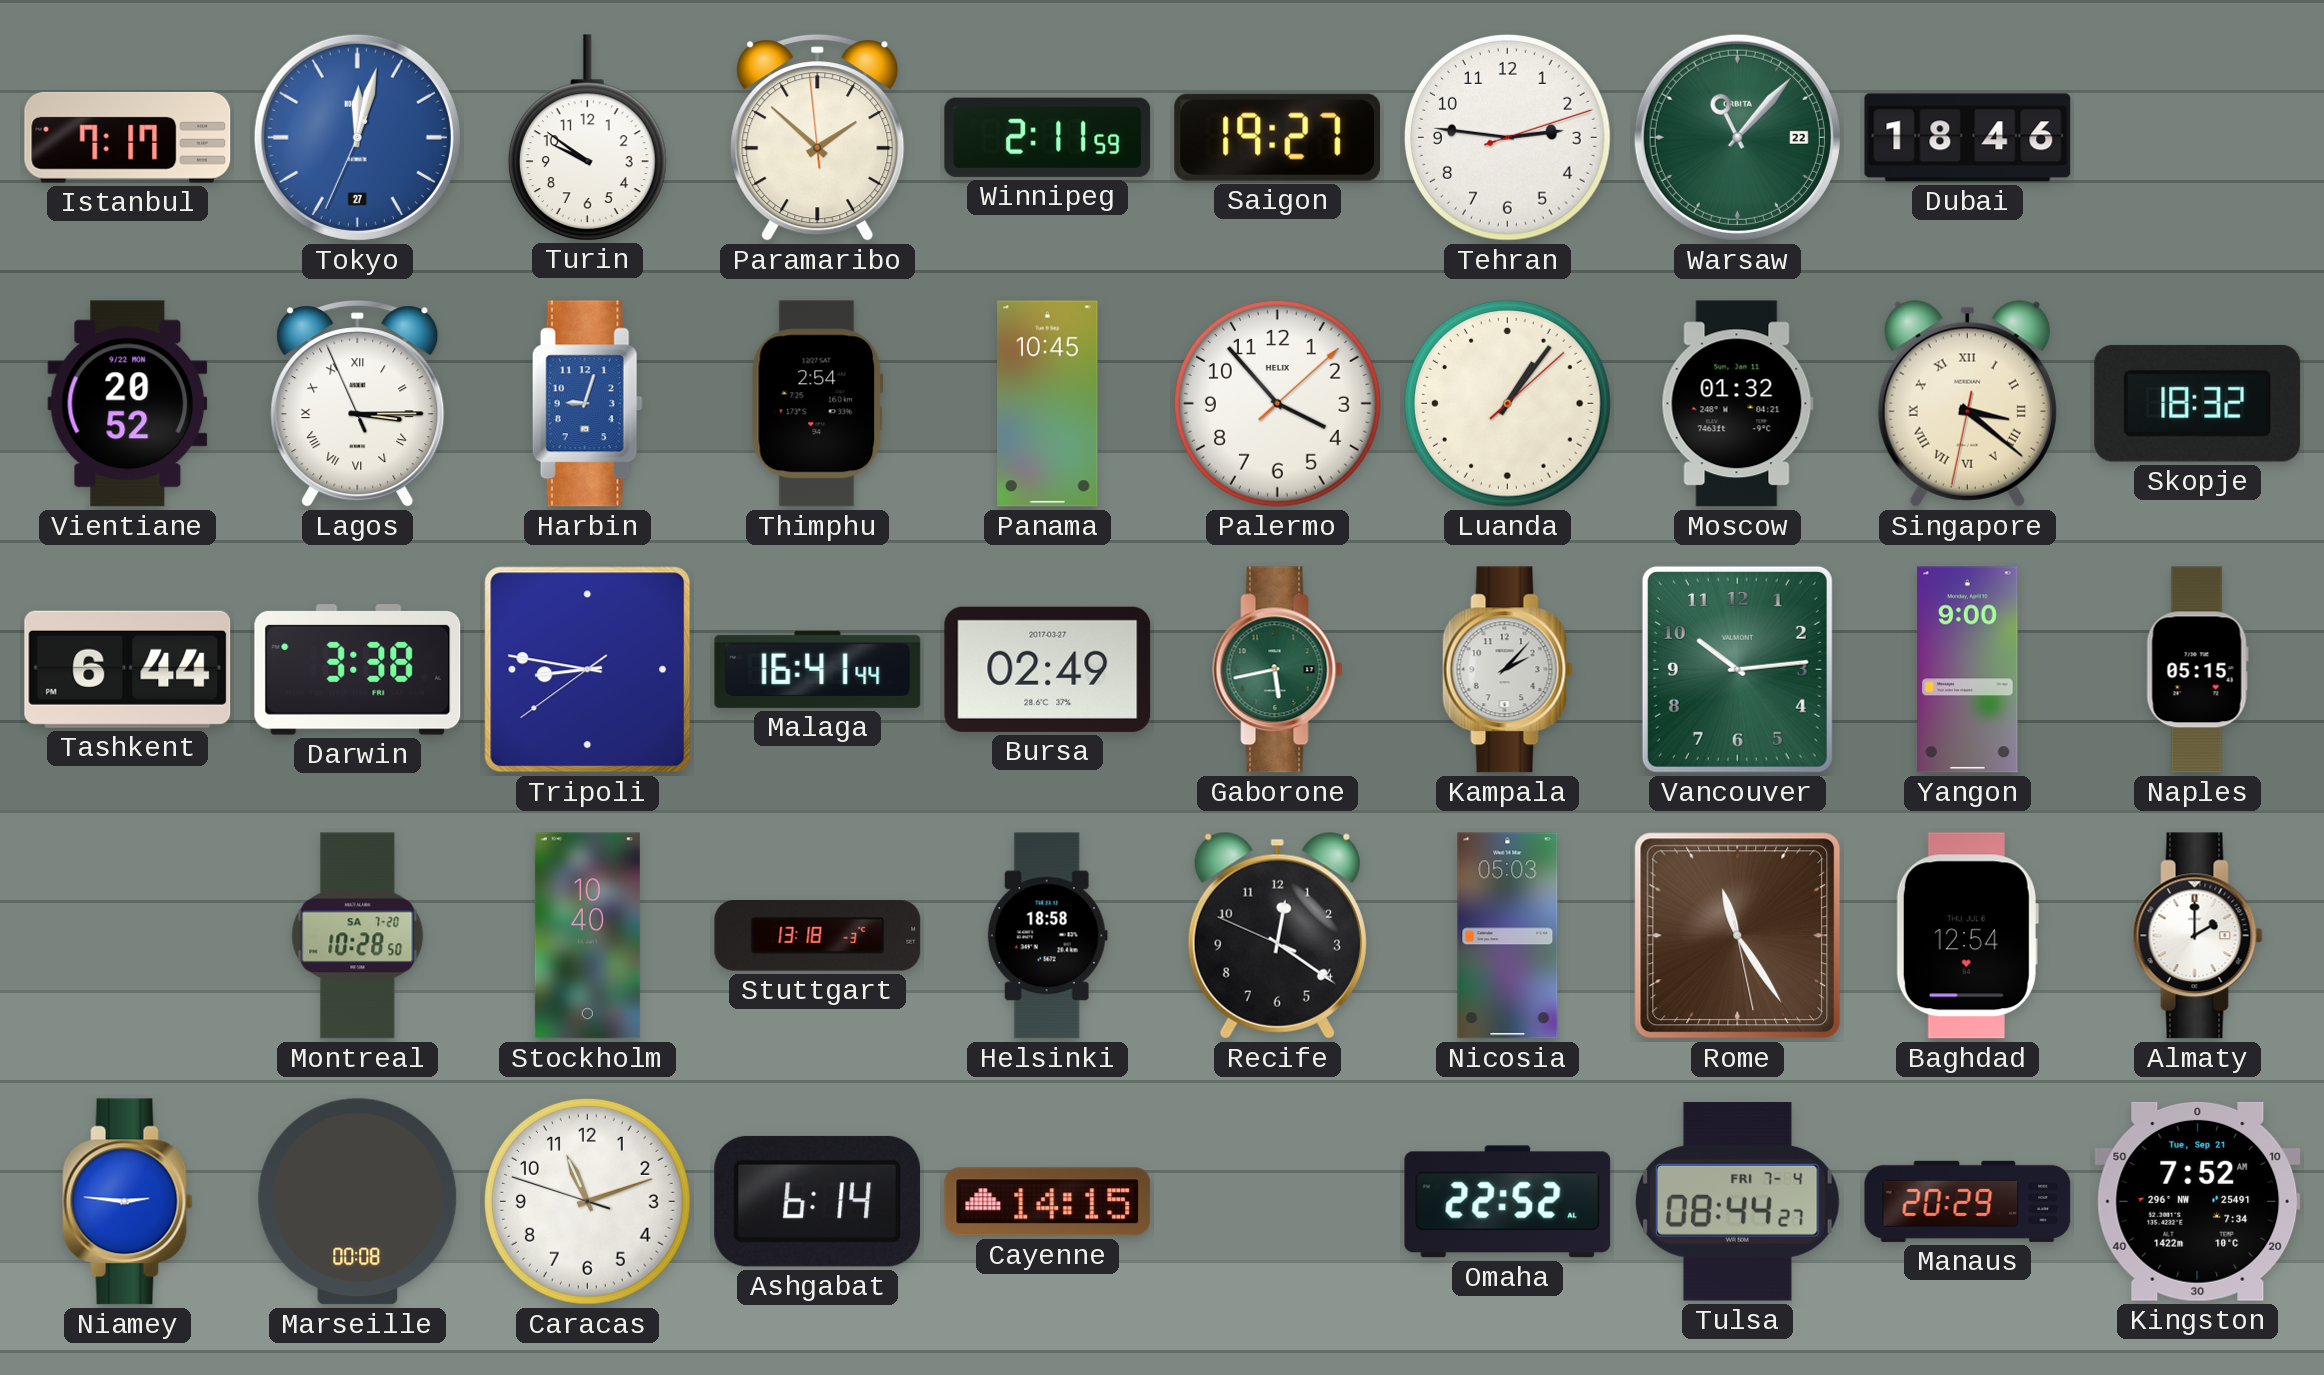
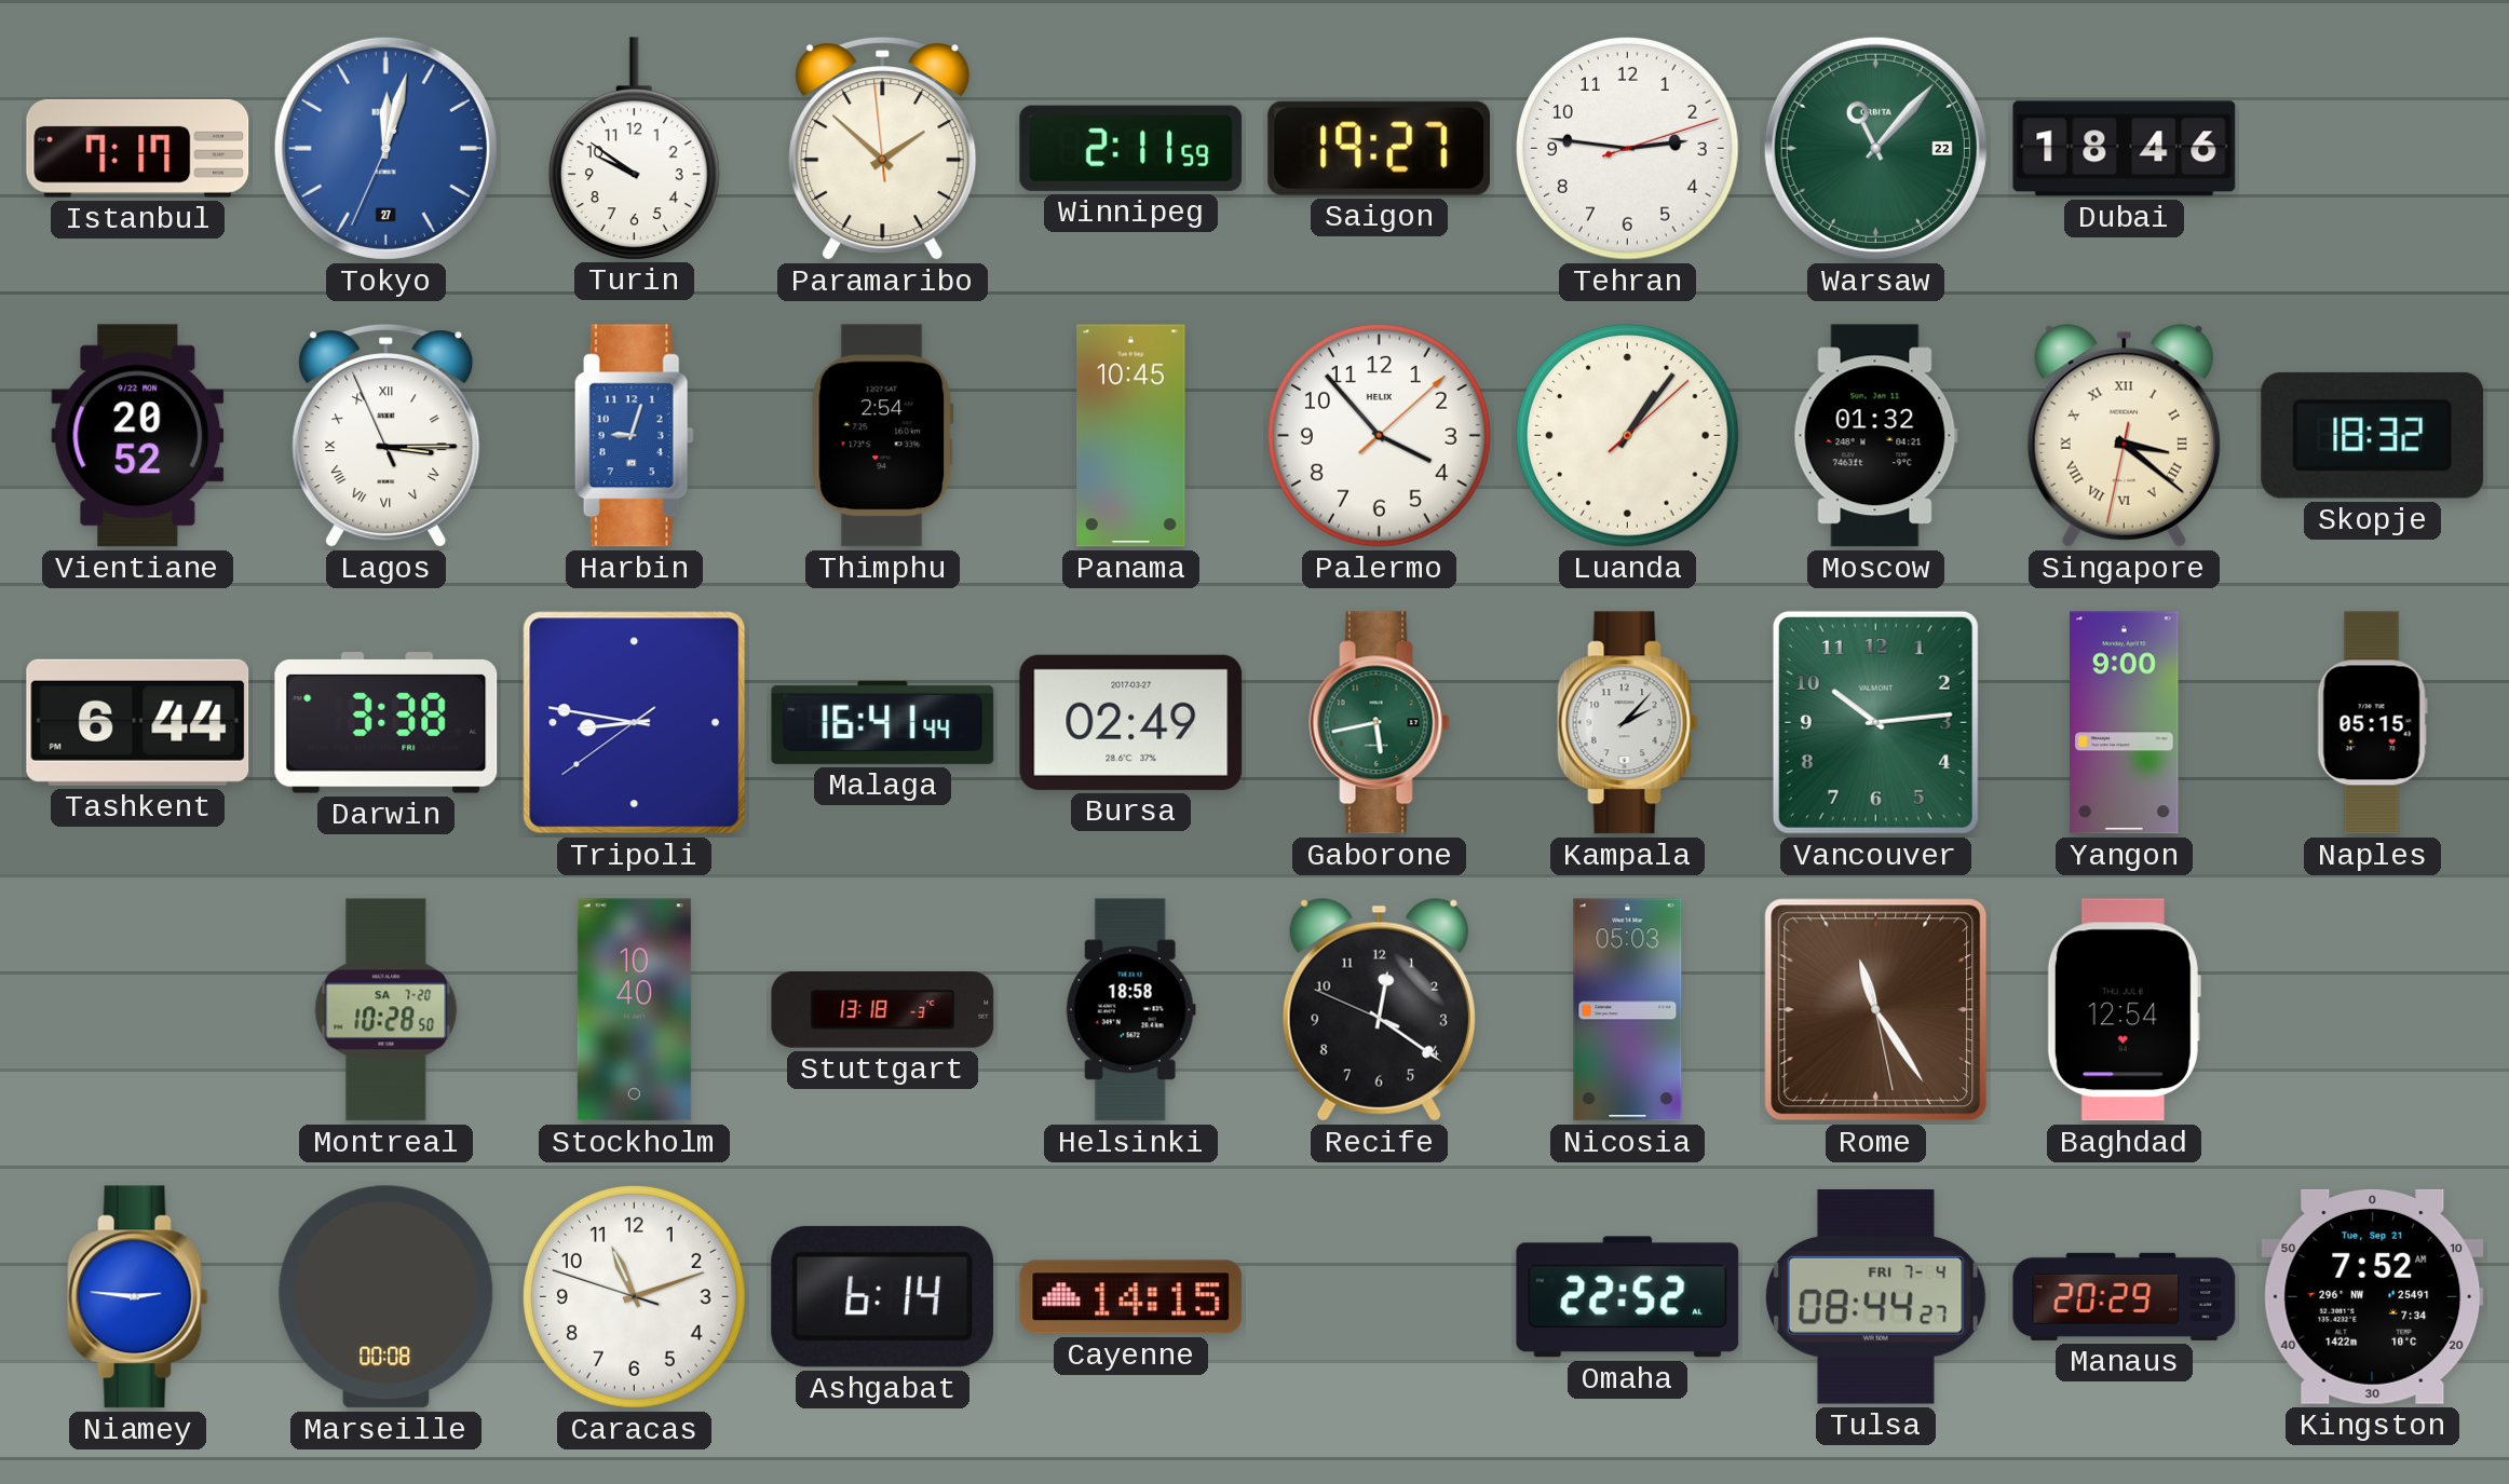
Almaty: 2:00 -> none (2198, 936)
